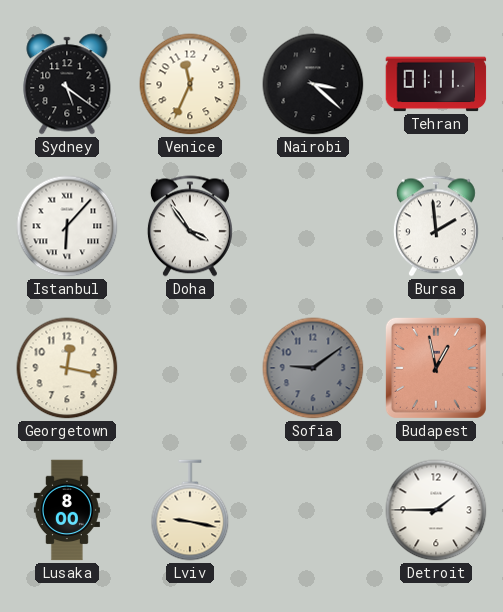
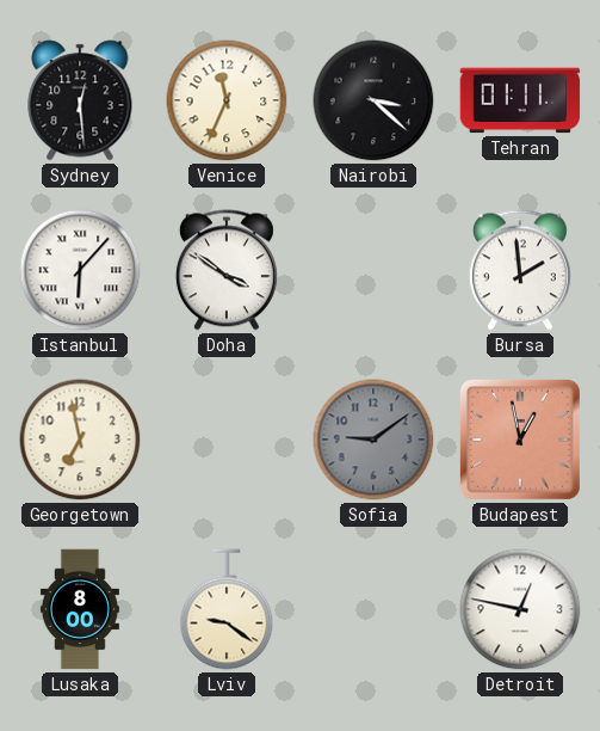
Sydney: 5:21 -> 12:29 (80, 100)
Doha: 3:54 -> 3:51 (227, 270)
Georgetown: 12:17 -> 6:58 (80, 440)
Lviv: 9:17 -> 9:21 (227, 609)
Detroit: 1:45 -> 12:47 (520, 609)
